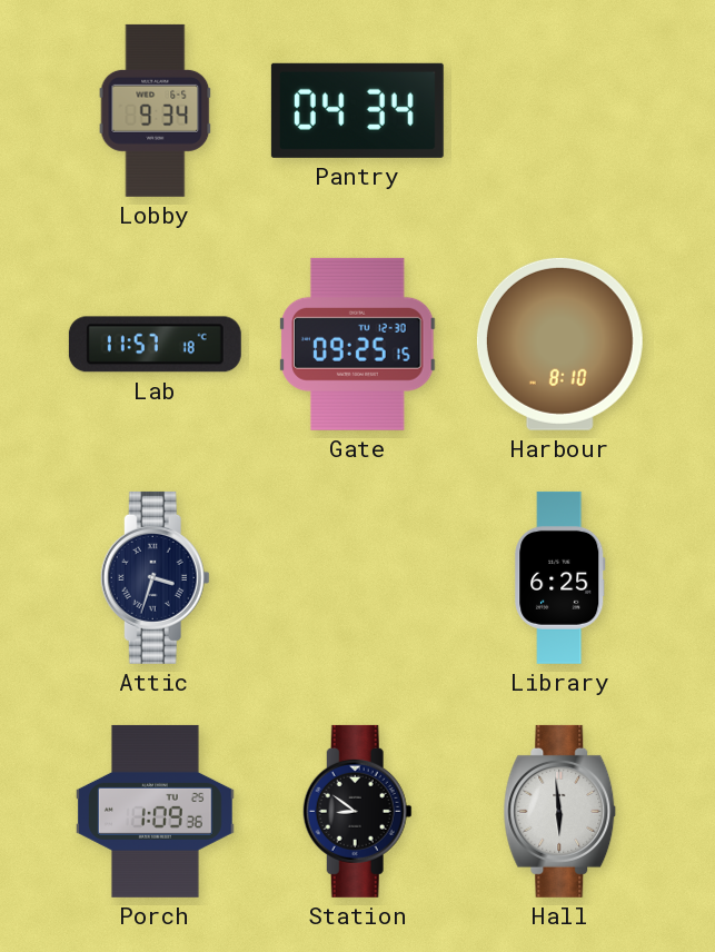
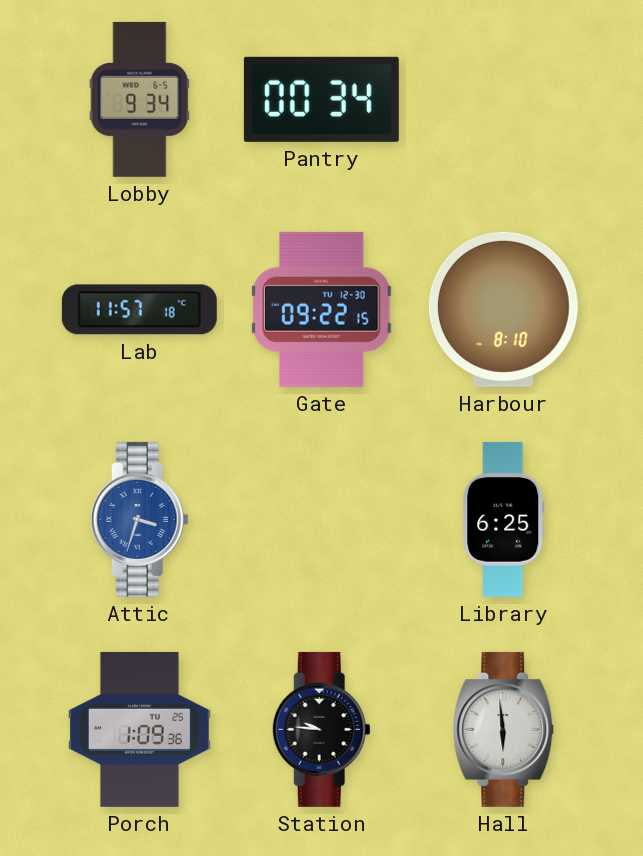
Pantry: 04:34 -> 00:34 (321, 99)
Gate: 09:25 -> 09:22 (322, 309)
Attic dial: navy -> blue (139, 519)
Station: 8:51 -> 9:46 (321, 729)
